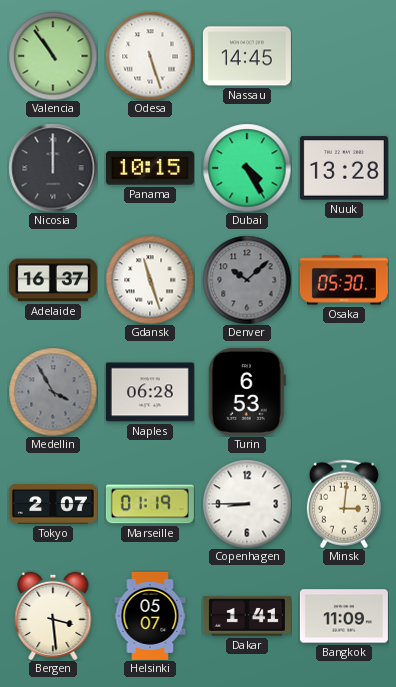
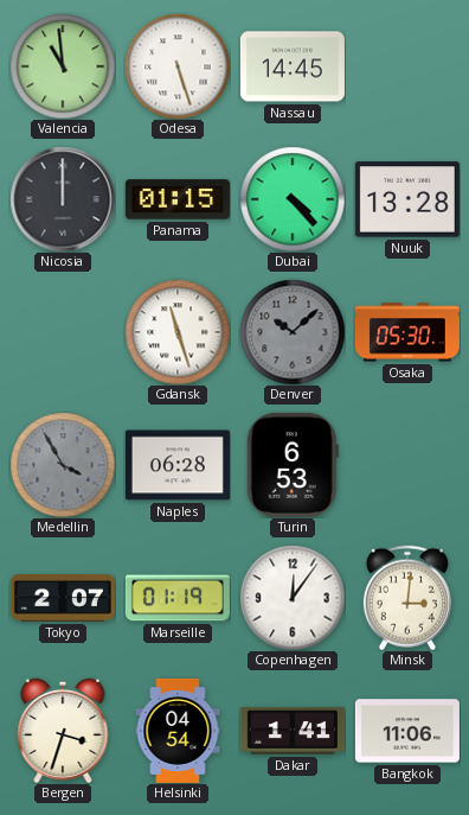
Valencia: 10:54 -> 10:59 (63, 66)
Panama: 10:15 -> 01:15 (178, 199)
Dubai: 4:25 -> 4:23 (293, 199)
Adelaide: 16:37 -> none (53, 280)
Copenhagen: 8:45 -> 12:06 (293, 598)
Bergen: 3:29 -> 3:33 (63, 730)
Helsinki: 05:07 -> 04:54 (178, 731)
Bangkok: 11:09 -> 11:06 (407, 731)
